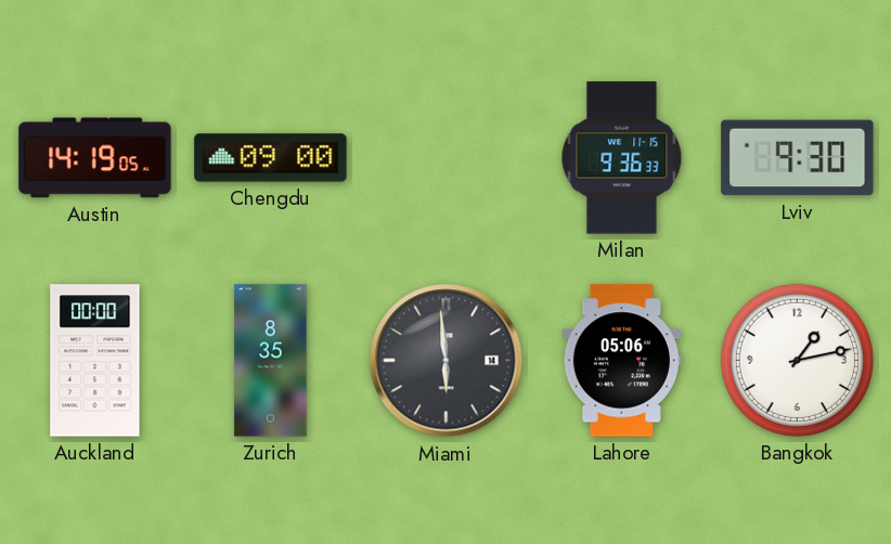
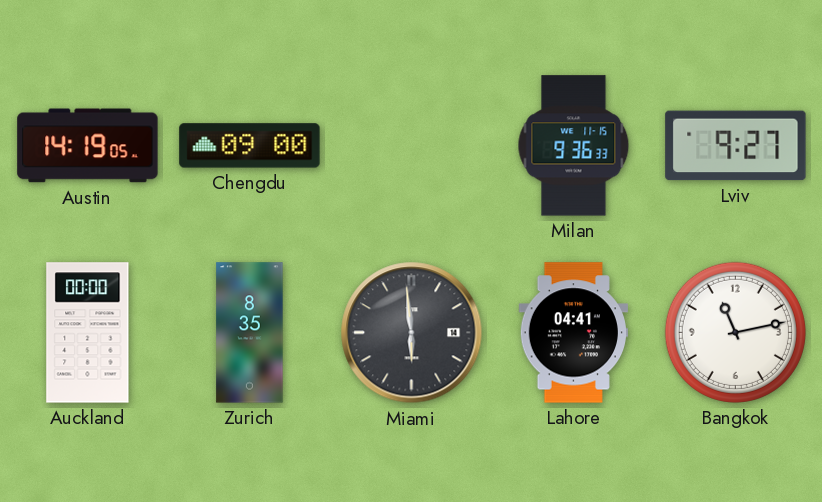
Lviv: 9:30 -> 9:27 (736, 146)
Lahore: 05:06 -> 04:41 (573, 333)
Bangkok: 1:13 -> 11:13 (735, 332)
